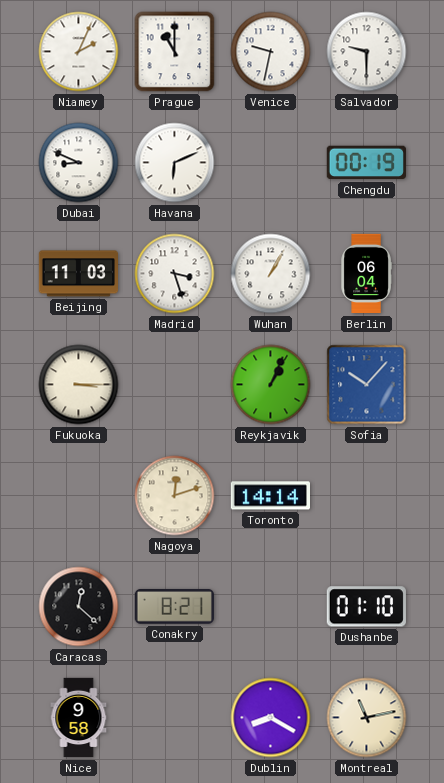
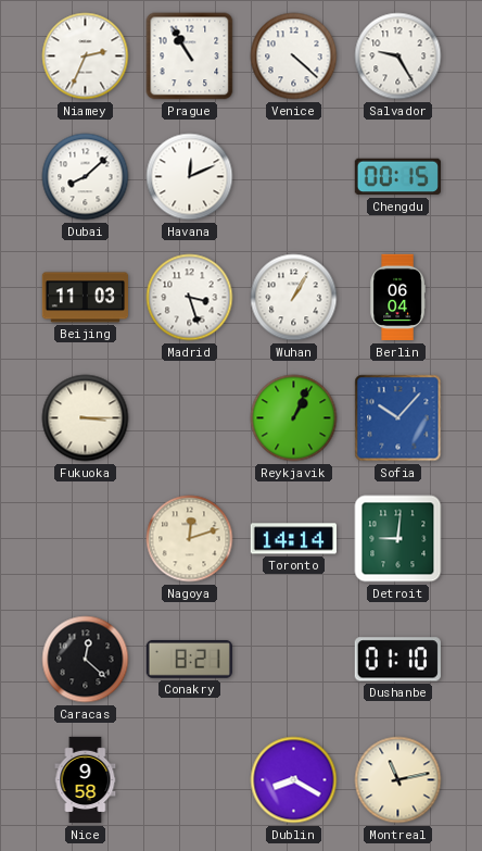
Niamey: 2:04 -> 2:34 (86, 57)
Prague: 11:00 -> 10:55 (190, 57)
Venice: 9:32 -> 4:22 (294, 57)
Salvador: 9:30 -> 9:25 (398, 57)
Dubai: 8:49 -> 8:08 (86, 177)
Havana: 6:11 -> 12:11 (190, 177)
Chengdu: 00:19 -> 00:15 (397, 177)
Detroit: none -> 9:01 (398, 539)
